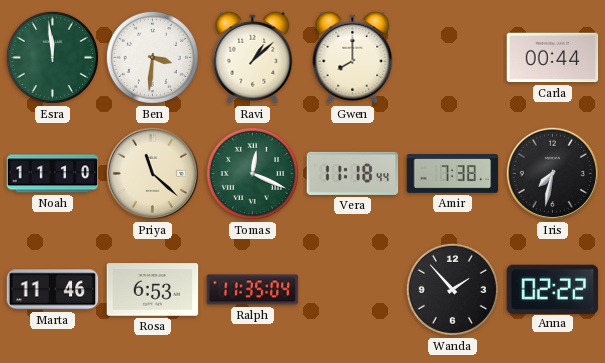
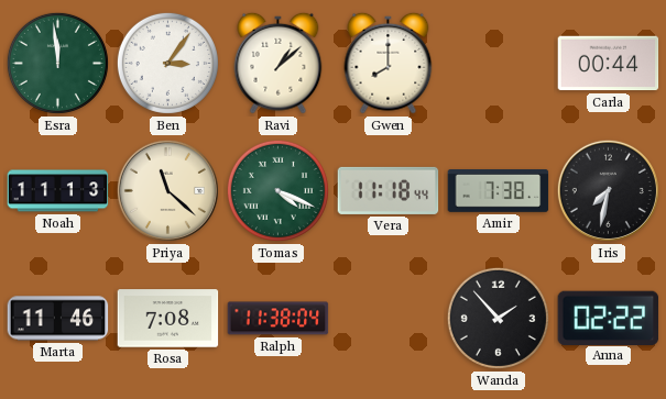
Ben: 3:31 -> 3:06 (167, 63)
Noah: 11:10 -> 11:13 (58, 191)
Tomas: 12:19 -> 4:19 (277, 190)
Rosa: 6:53 -> 7:08 (168, 319)
Ralph: 11:35 -> 11:38 (279, 319)
